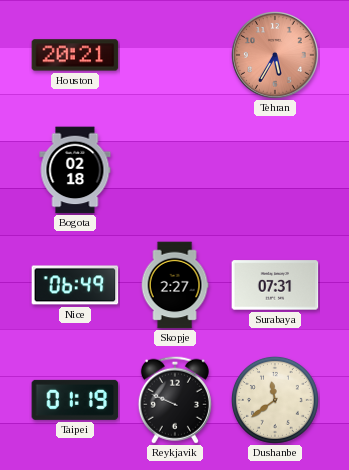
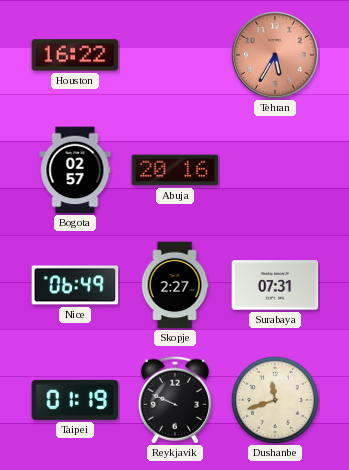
Houston: 20:21 -> 16:22 (75, 55)
Bogota: 02:18 -> 02:57 (75, 170)
Abuja: none -> 20:16 (175, 170)
Dushanbe: 11:39 -> 11:42 (275, 400)
